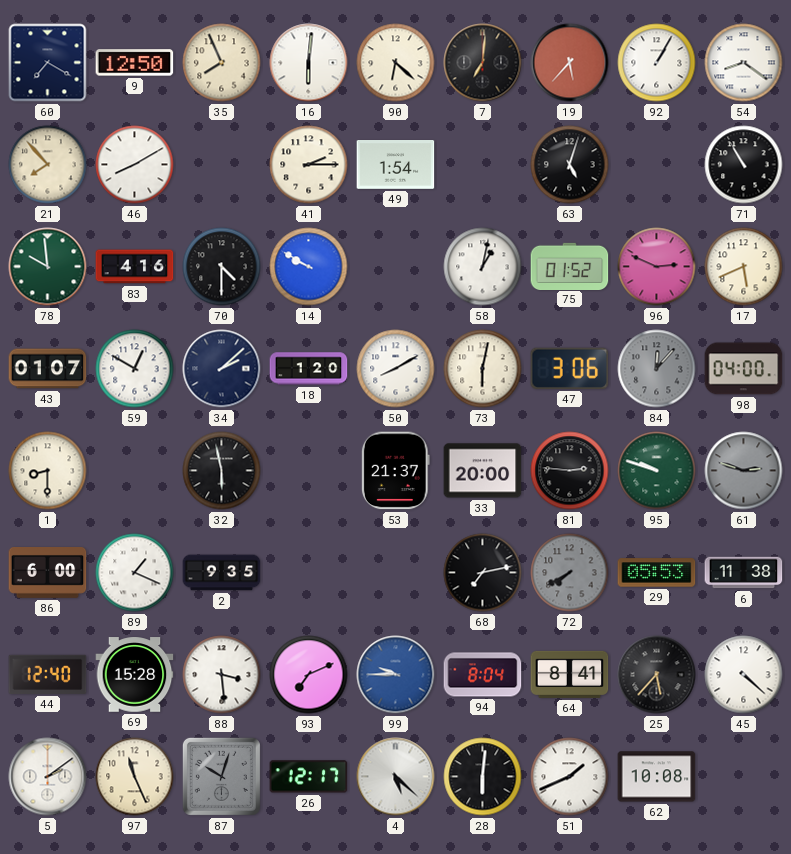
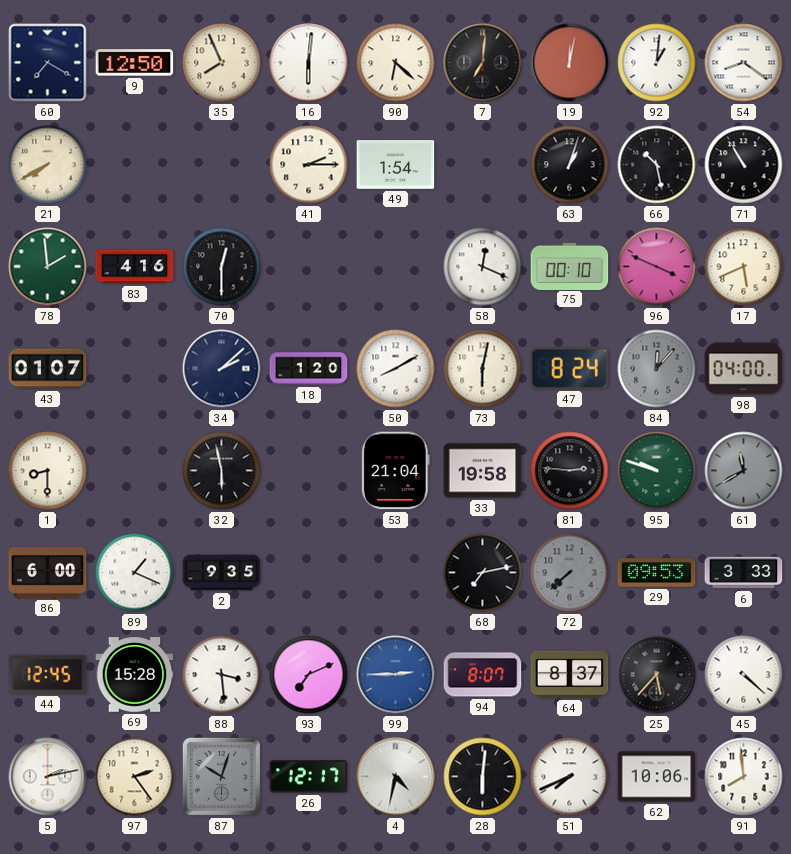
19: 5:37 -> 12:02 (570, 63)
92: 1:05 -> 1:01 (657, 63)
21: 7:53 -> 7:40 (48, 165)
46: 8:10 -> none (135, 165)
63: 5:03 -> 1:03 (570, 165)
66: none -> 10:28 (657, 165)
78: 9:59 -> 1:59 (48, 267)
70: 4:30 -> 12:30 (222, 267)
14: 9:50 -> none (309, 267)
58: 1:02 -> 12:19 (483, 267)
75: 01:52 -> 00:10 (570, 266)
96: 2:49 -> 3:49 (657, 267)
59: 12:50 -> none (135, 369)
47: 3:06 -> 8:24 (570, 368)
53: 21:37 -> 21:04 (395, 471)
33: 20:00 -> 19:58 (483, 471)
61: 2:48 -> 11:40 (744, 471)
72: 7:40 -> 7:38 (570, 573)
29: 05:53 -> 09:53 (657, 573)
6: 11:38 -> 3:33 (744, 573)
44: 12:40 -> 12:45 (48, 674)
99: 9:45 -> 2:45 (396, 675)
94: 8:04 -> 8:07 (483, 675)
64: 8:41 -> 8:37 (570, 674)
5: 2:09 -> 2:13 (48, 777)
97: 11:26 -> 2:24 (135, 777)
4: 5:22 -> 4:32 (396, 777)
51: 1:41 -> 7:41 (570, 777)
62: 10:08 -> 10:06 (657, 777)
91: none -> 7:59 (744, 777)
